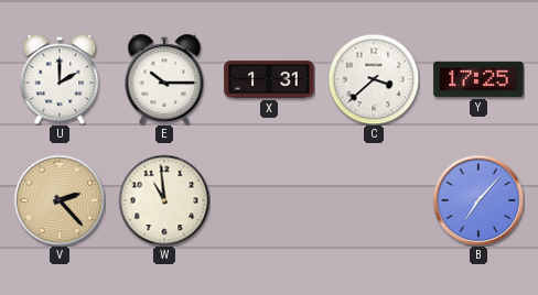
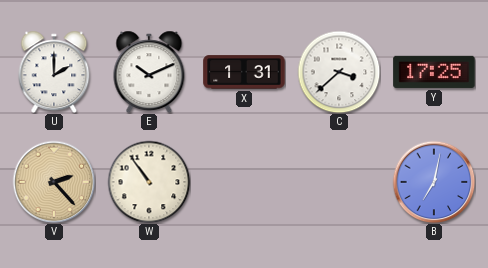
E: 10:15 -> 10:11 (149, 72)
W: 10:59 -> 10:54 (149, 182)
B: 7:07 -> 7:02 (434, 182)
